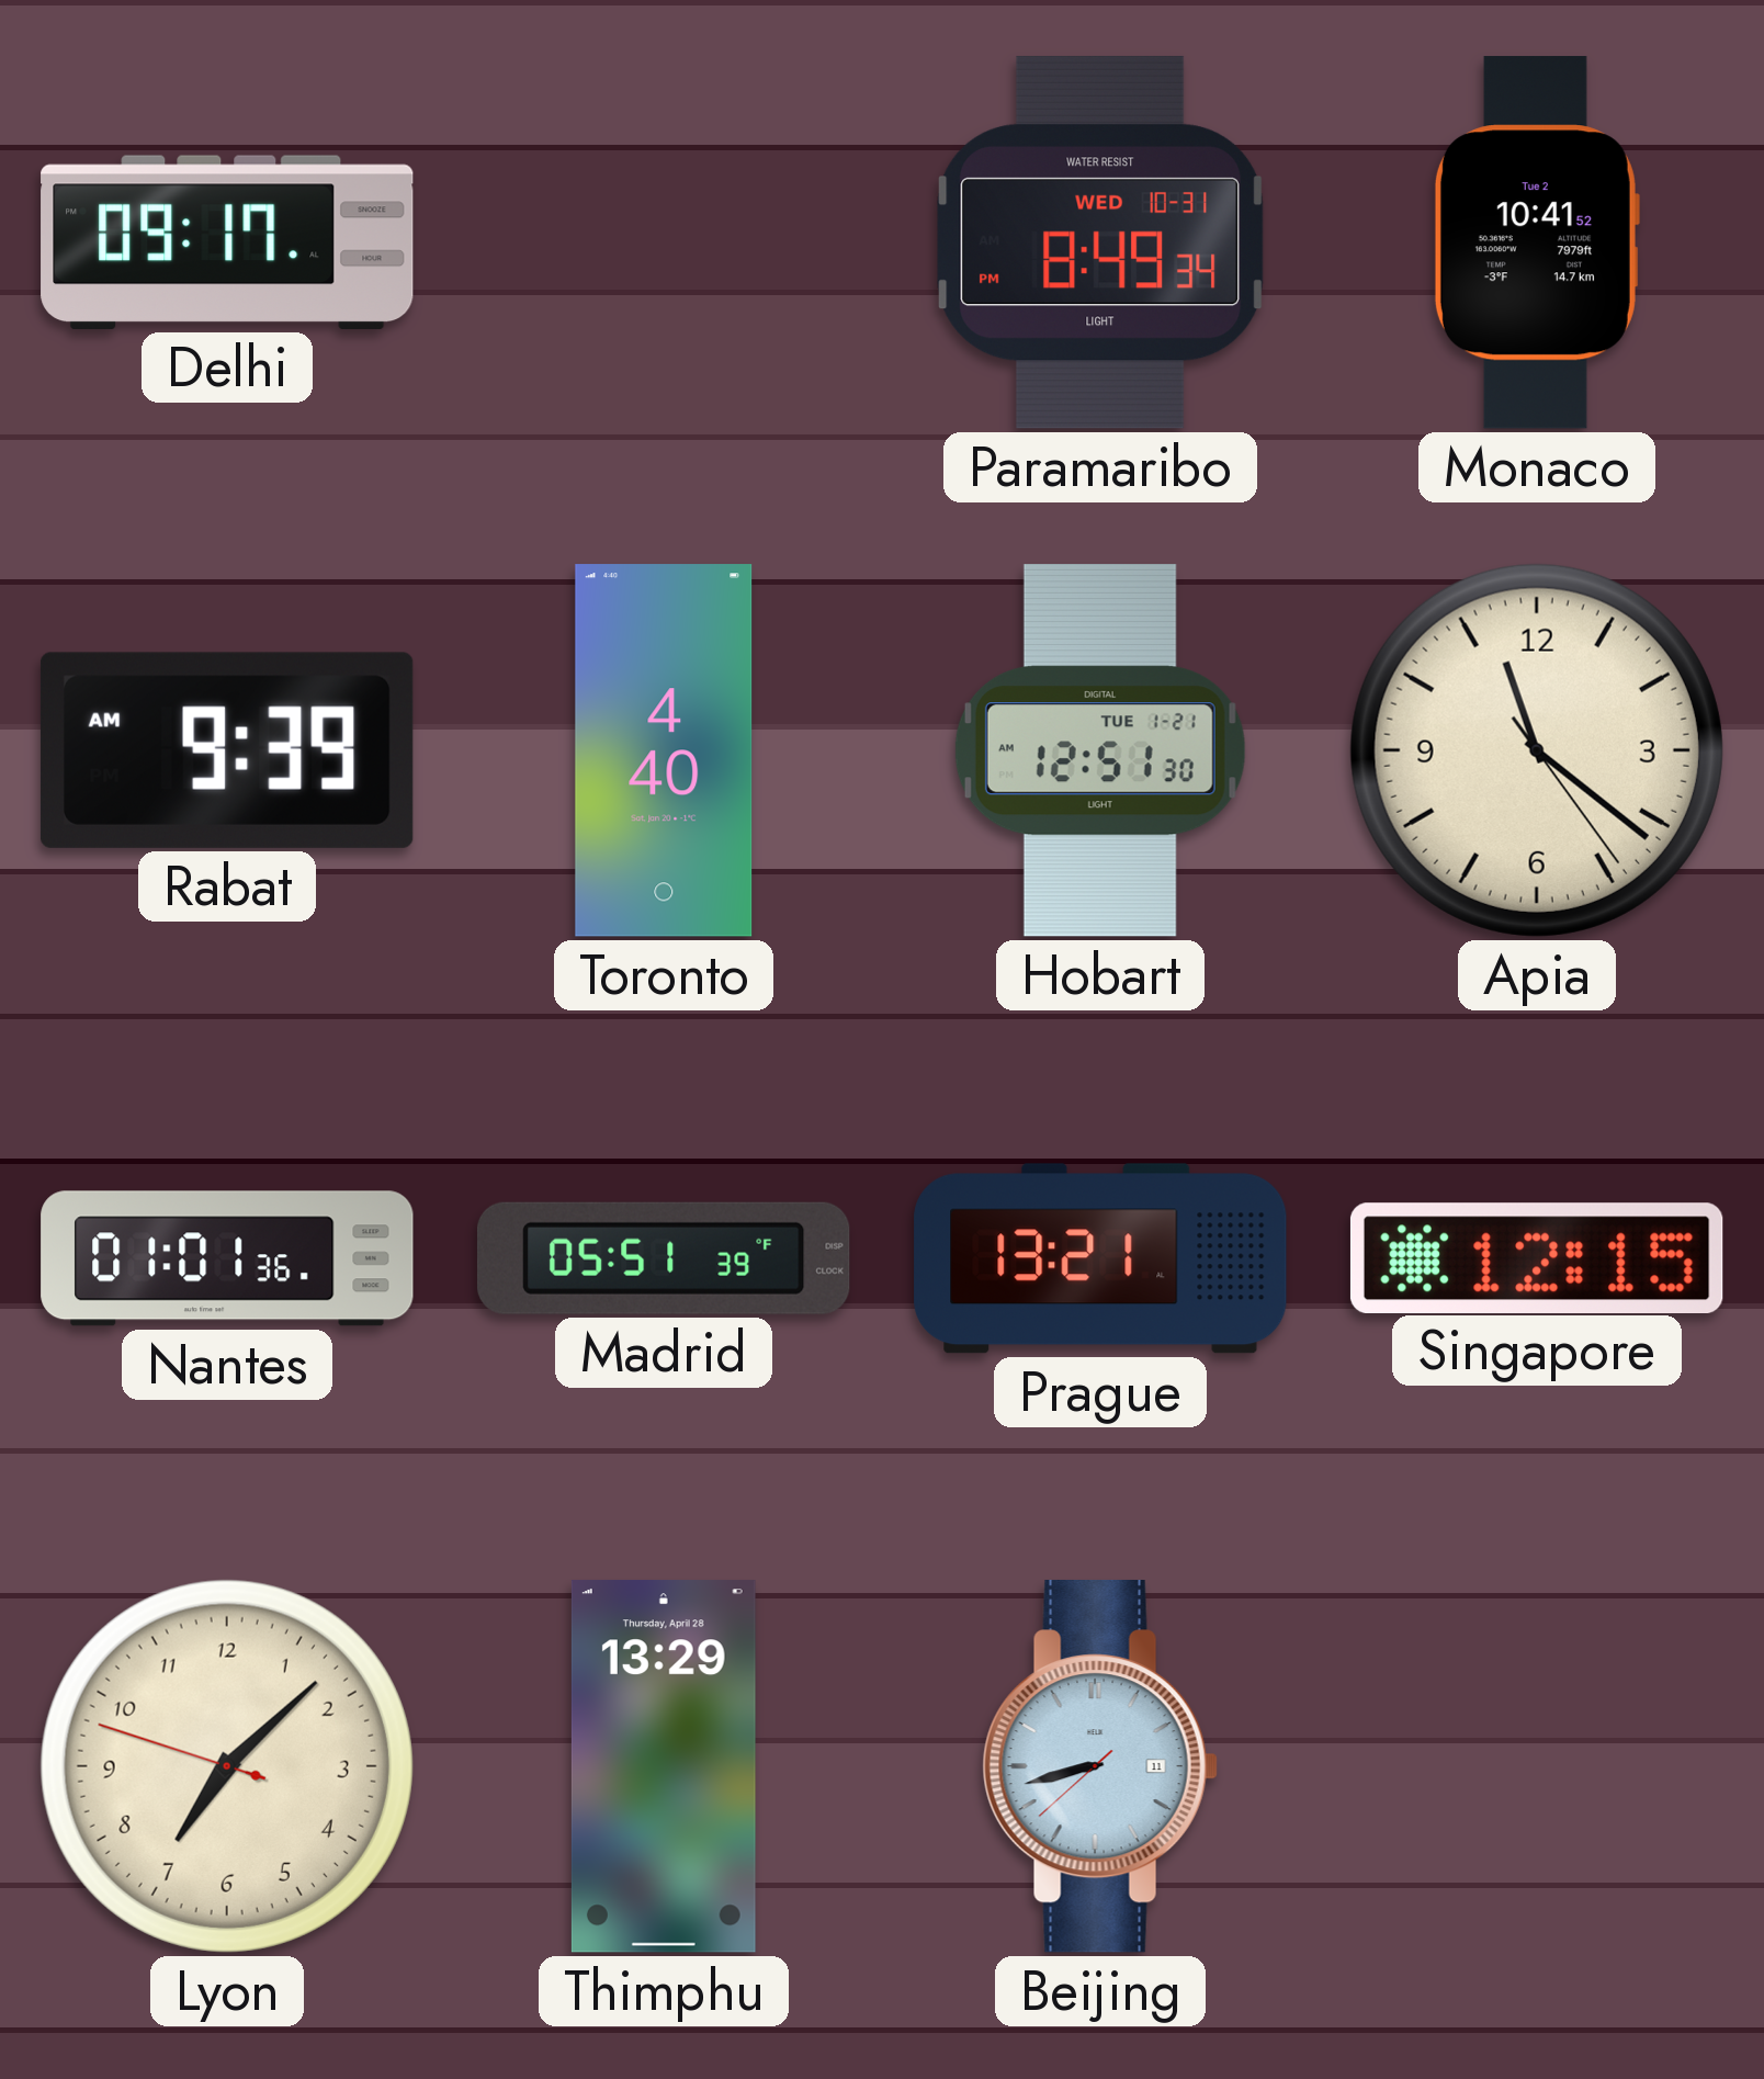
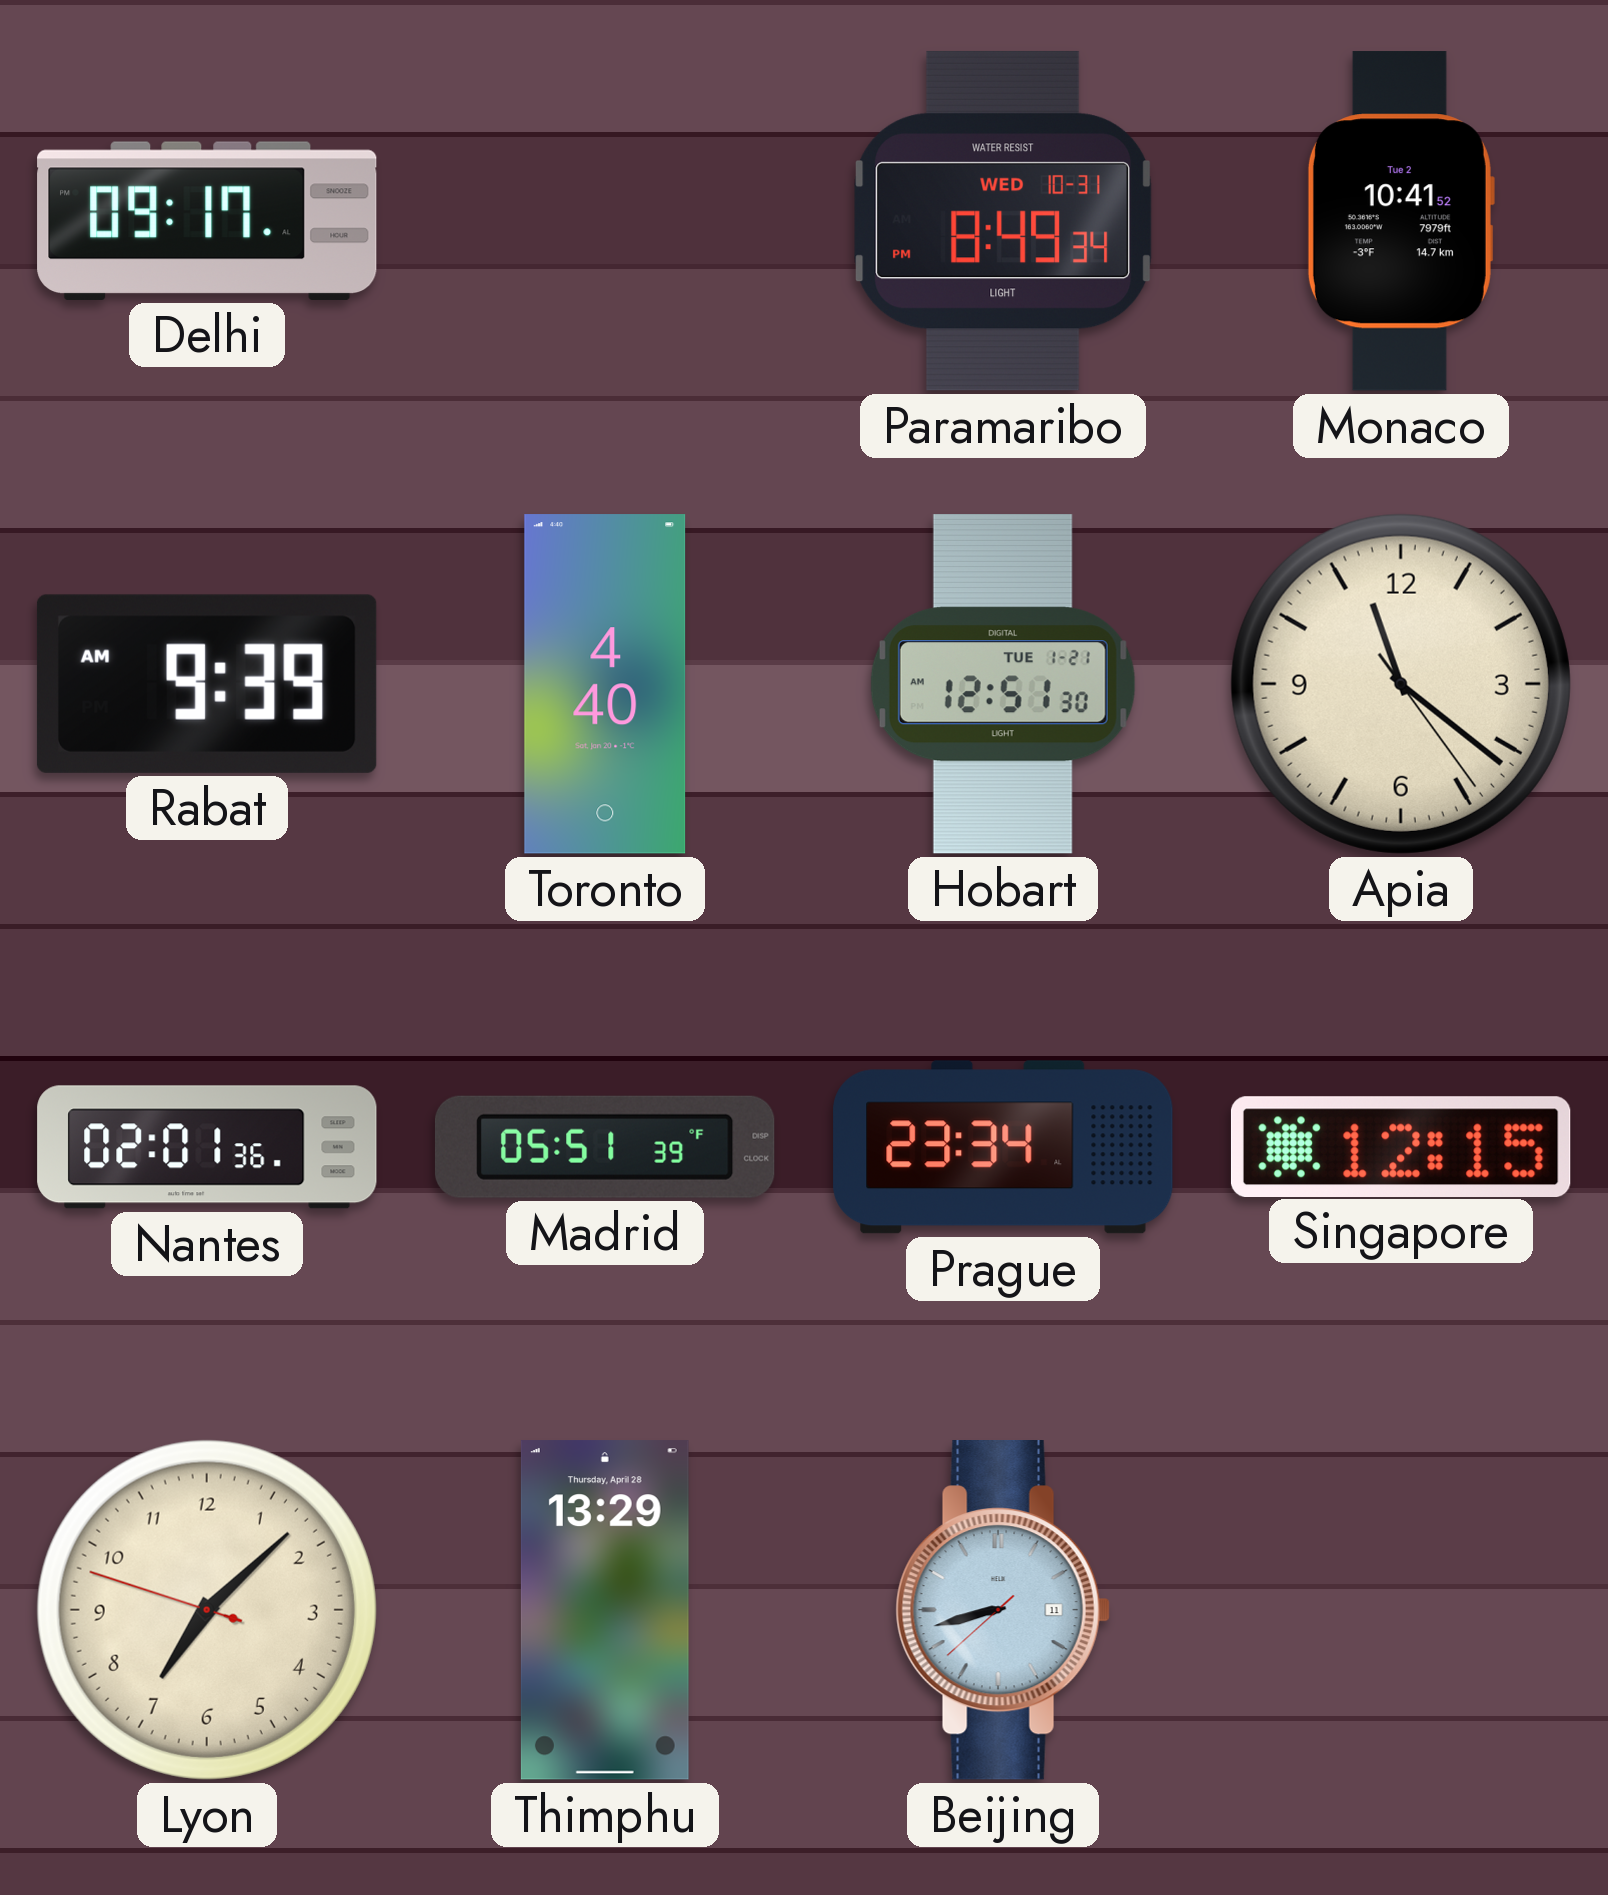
Nantes: 01:01 -> 02:01 (207, 1147)
Prague: 13:21 -> 23:34 (1003, 1147)
